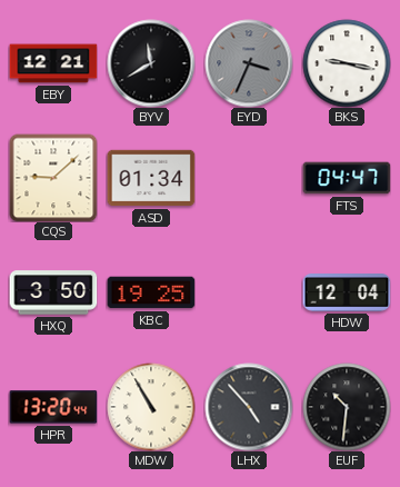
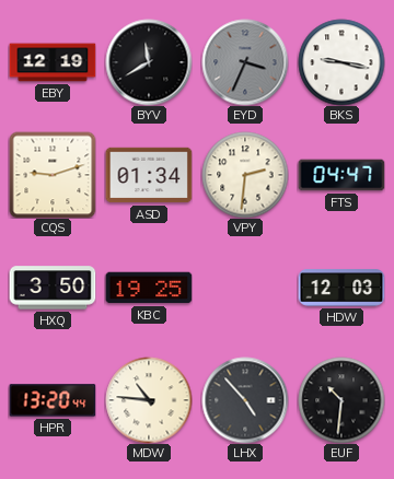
EBY: 12:21 -> 12:19 (53, 62)
CQS: 9:08 -> 9:12 (53, 175)
VPY: none -> 2:31 (245, 175)
HDW: 12:04 -> 12:03 (341, 288)
MDW: 10:55 -> 10:46 (149, 400)
